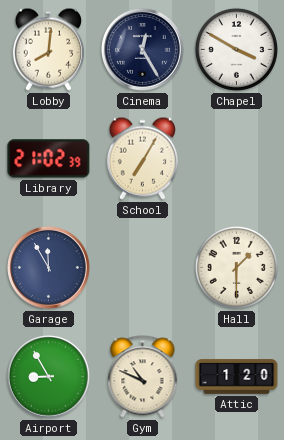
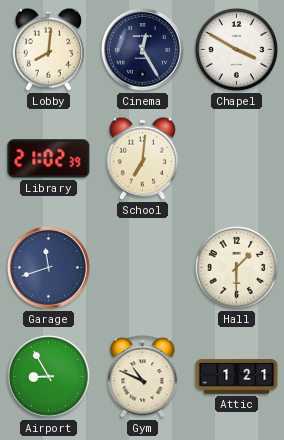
School: 7:05 -> 7:01 (142, 158)
Garage: 11:55 -> 11:42 (48, 267)
Attic: 1:20 -> 1:21 (237, 377)
